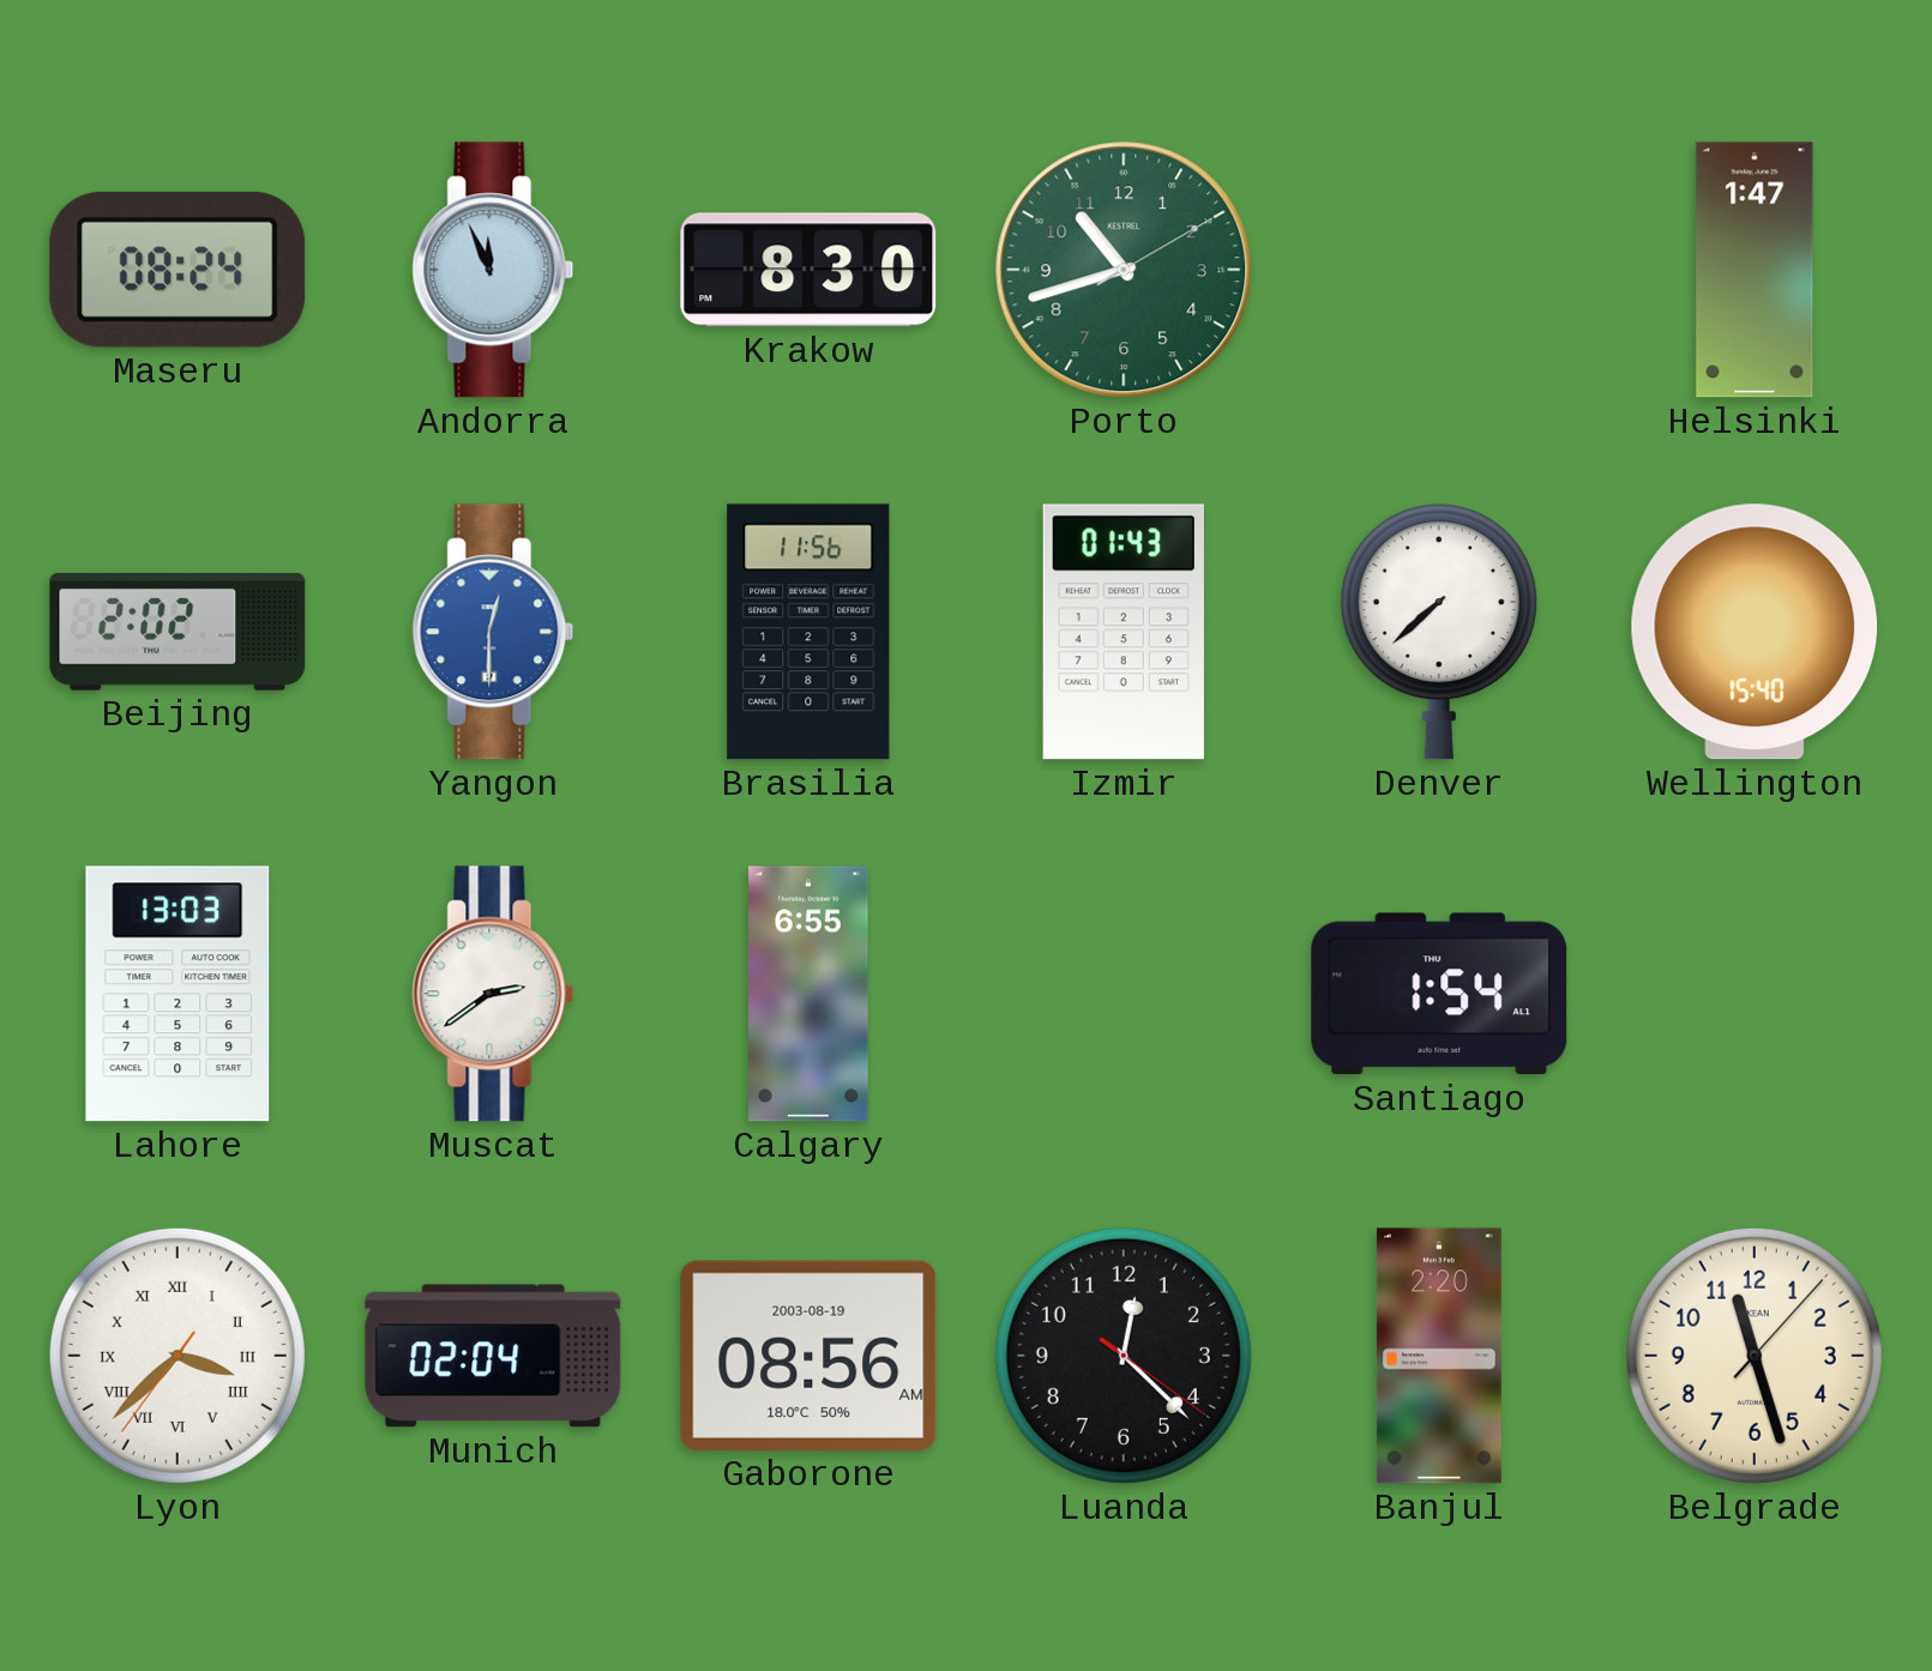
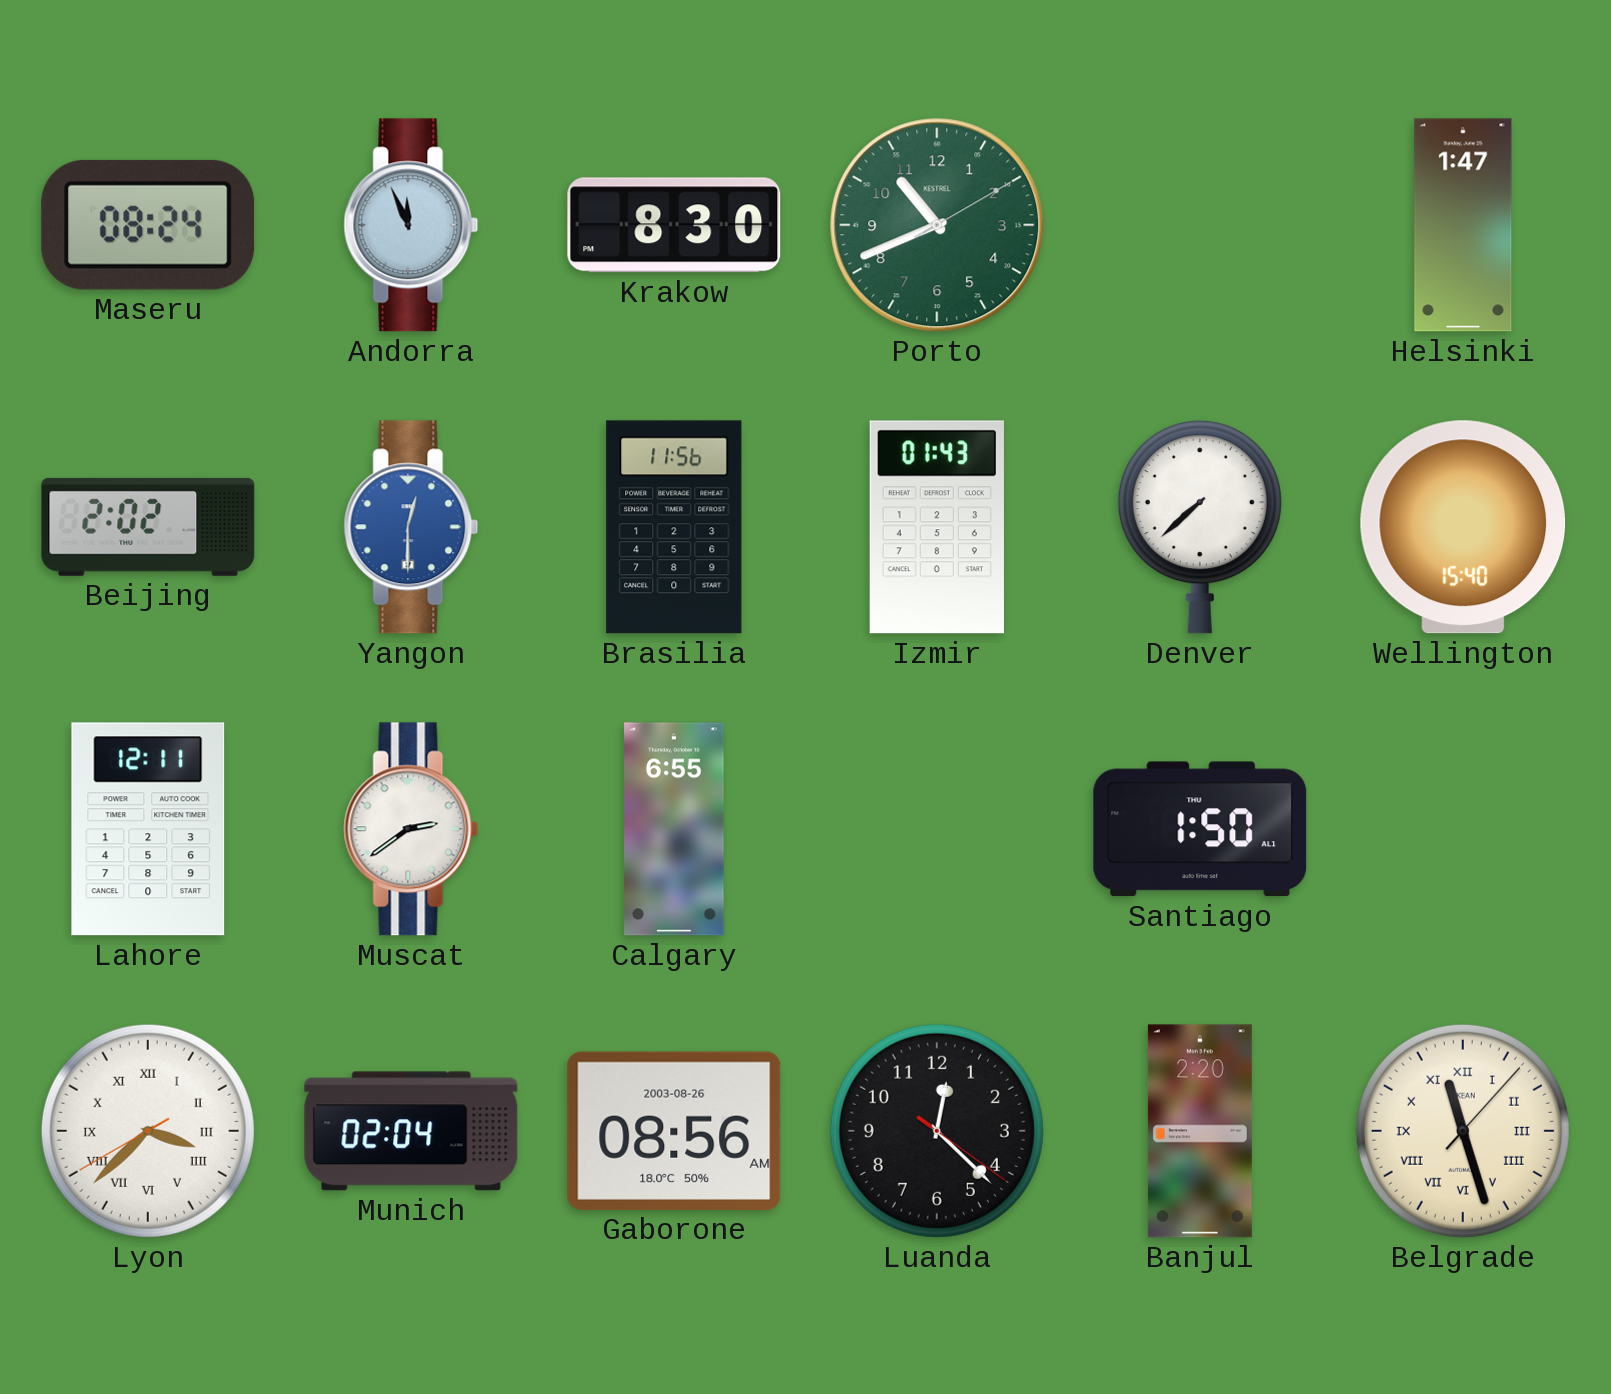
Porto: 10:42 -> 10:41 (937, 225)
Lahore: 13:03 -> 12:11 (148, 829)
Santiago: 1:54 -> 1:50 (1200, 829)
Lyon: 3:37:36 -> 3:37:40 (148, 1131)
Gaborone date: 2003-08-19 -> 2003-08-26 (674, 1131)
Belgrade numerals: Arabic -> Roman (1463, 1131)
